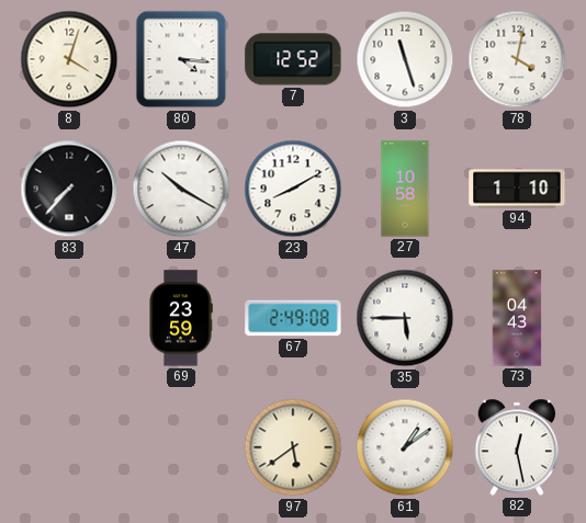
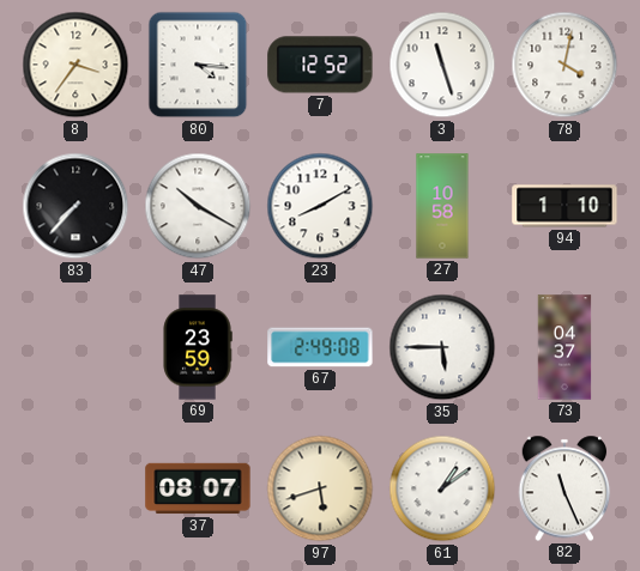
8: 4:03 -> 3:36 (76, 65)
73: 04:43 -> 04:37 (564, 347)
37: none -> 08:07 (198, 488)
97: 5:39 -> 5:42 (320, 488)
82: 12:28 -> 11:26 (564, 488)
